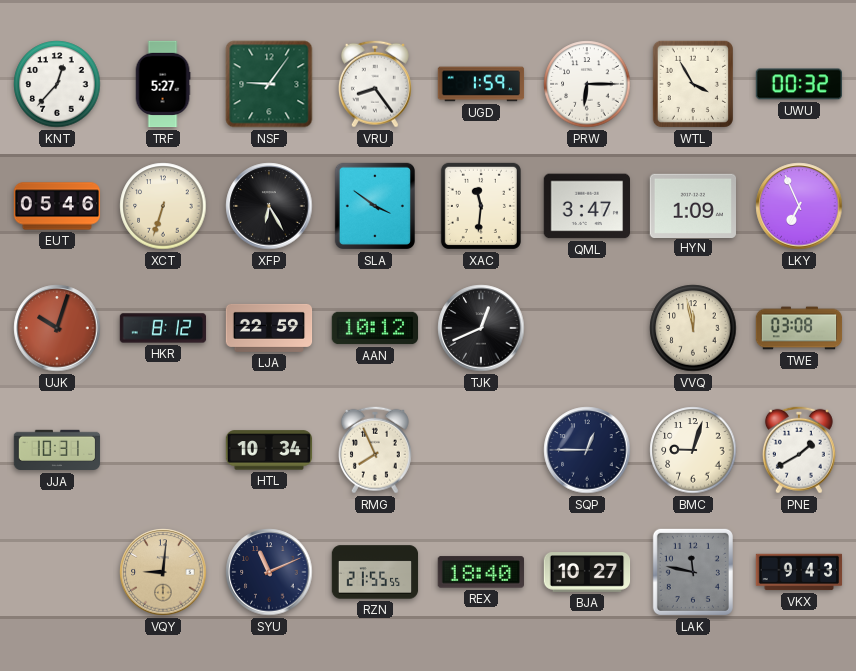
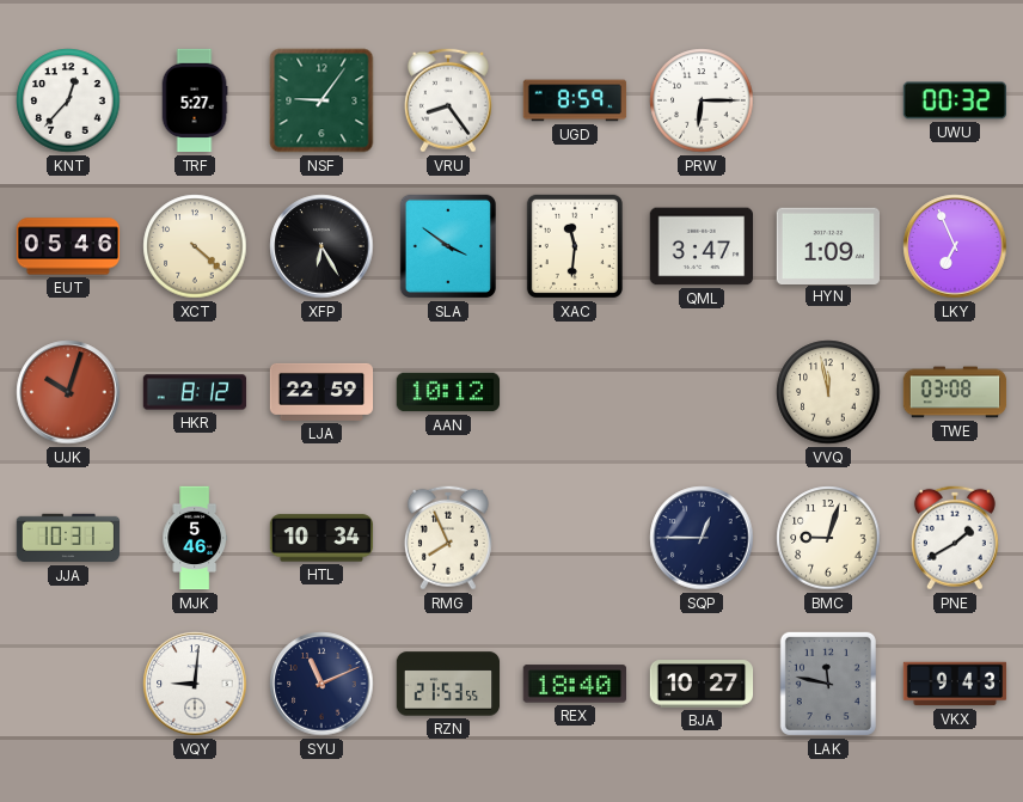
UGD: 1:59 -> 8:59 (575, 100)
WTL: 3:55 -> none (693, 84)
XCT: 6:33 -> 4:22 (195, 246)
TJK: 12:41 -> none (481, 328)
MJK: none -> 5:46 (194, 538)
VQY dial: champagne -> white (195, 684)
RZN: 21:55 -> 21:53 (448, 684)
